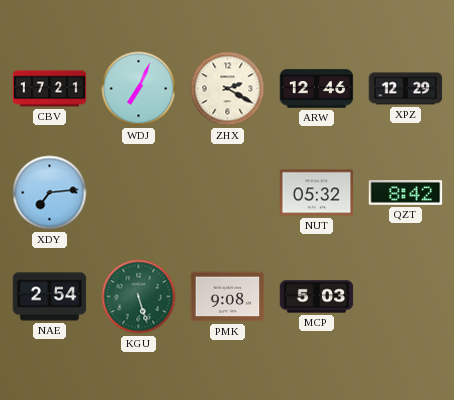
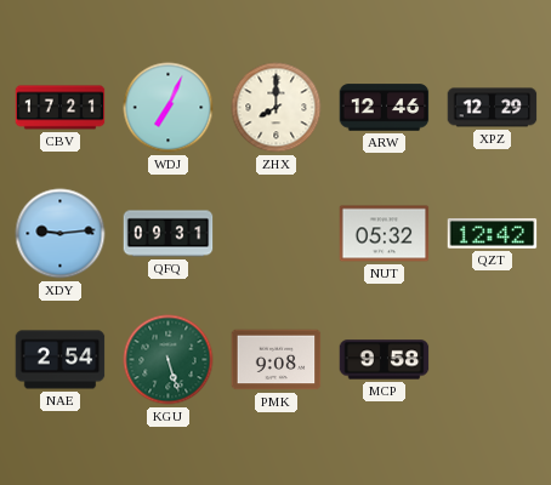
ZHX: 2:20 -> 8:00 (277, 108)
XDY: 7:14 -> 9:14 (61, 234)
QFQ: none -> 09:31 (169, 234)
QZT: 8:42 -> 12:42 (493, 234)
MCP: 5:03 -> 9:58 (385, 360)
